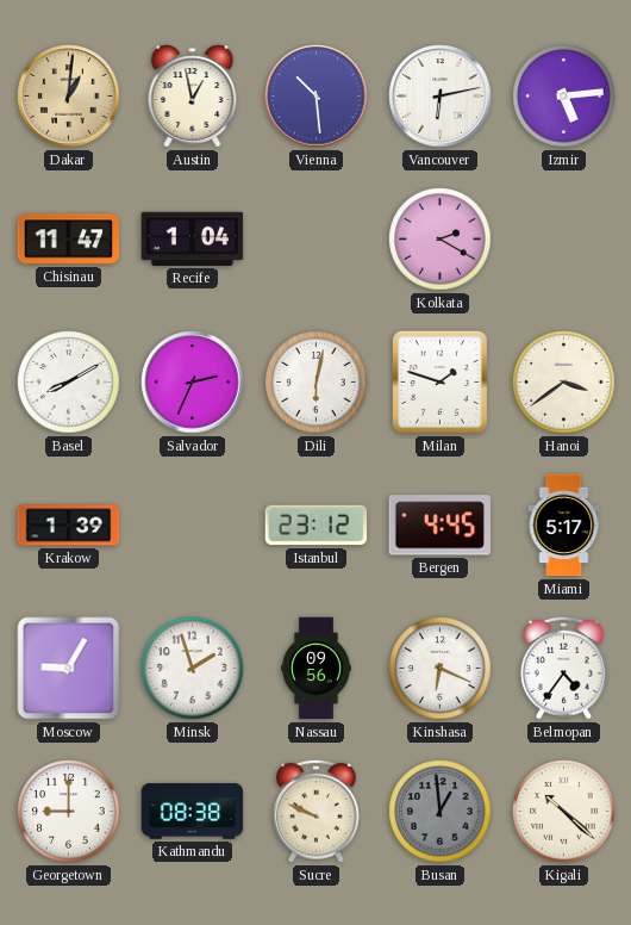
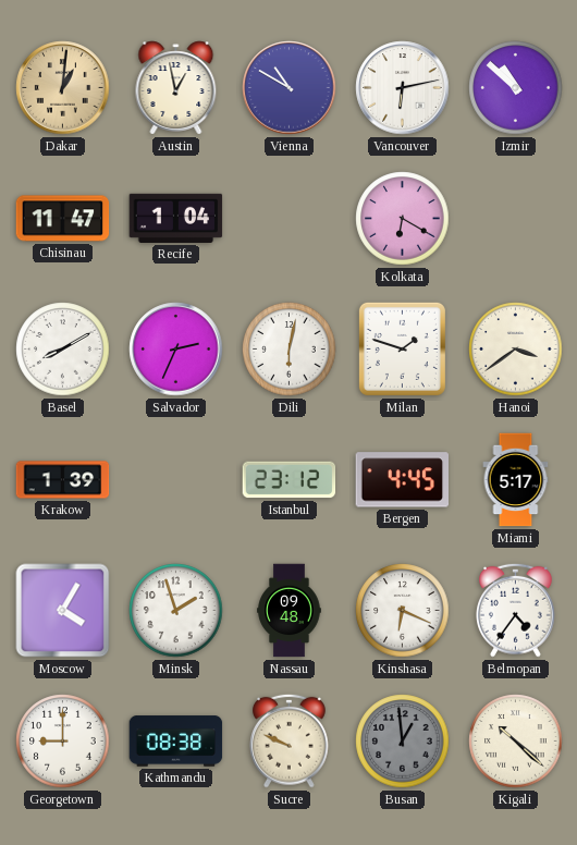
Vienna: 10:29 -> 10:50 (290, 88)
Izmir: 5:14 -> 10:52 (516, 88)
Kolkata: 2:20 -> 6:20 (403, 219)
Moscow: 9:05 -> 4:05 (63, 611)
Nassau: 09:56 -> 09:48 (290, 611)
